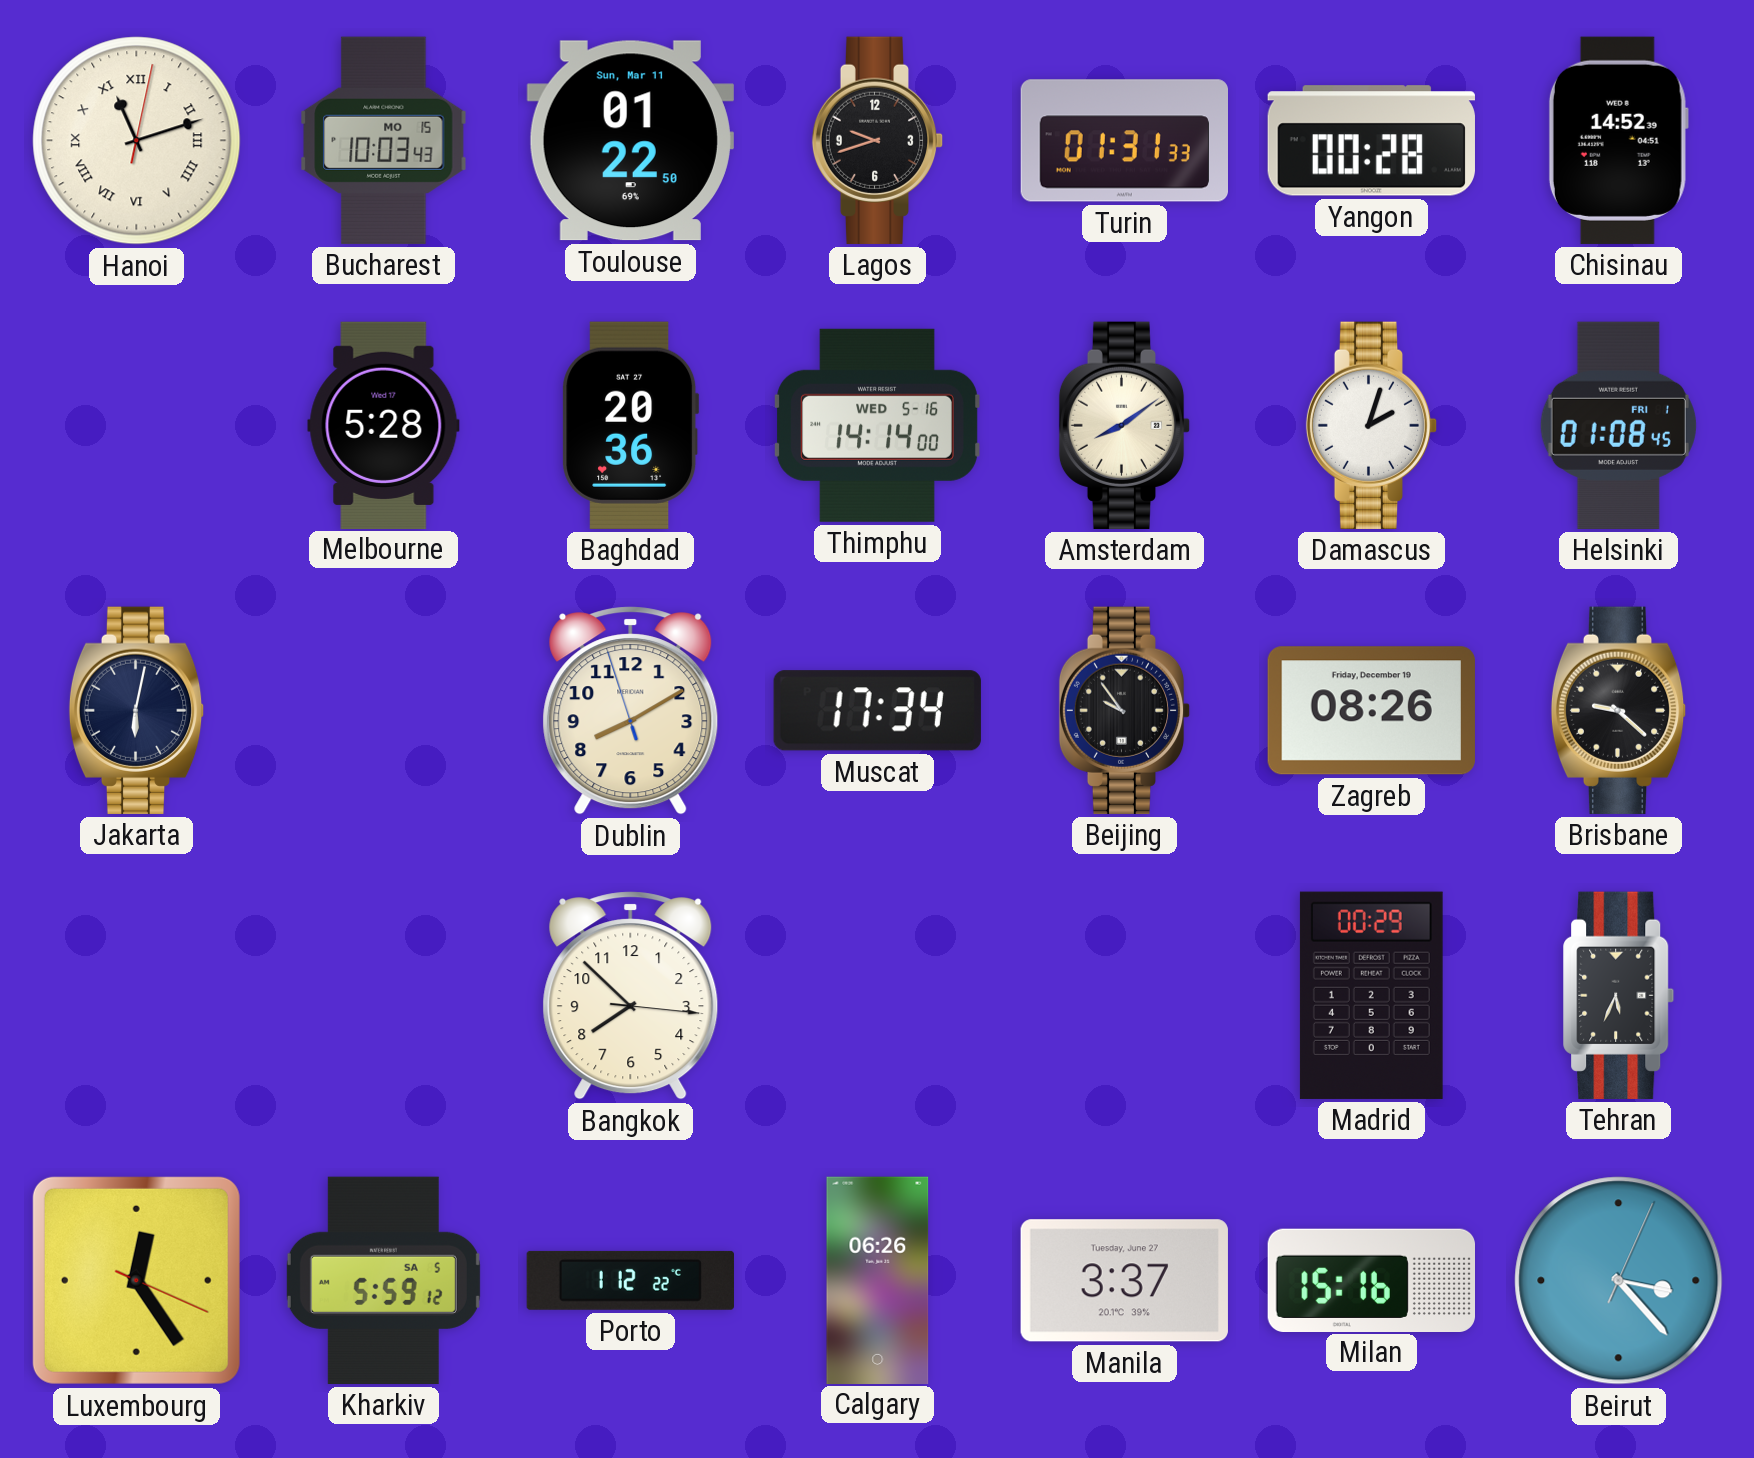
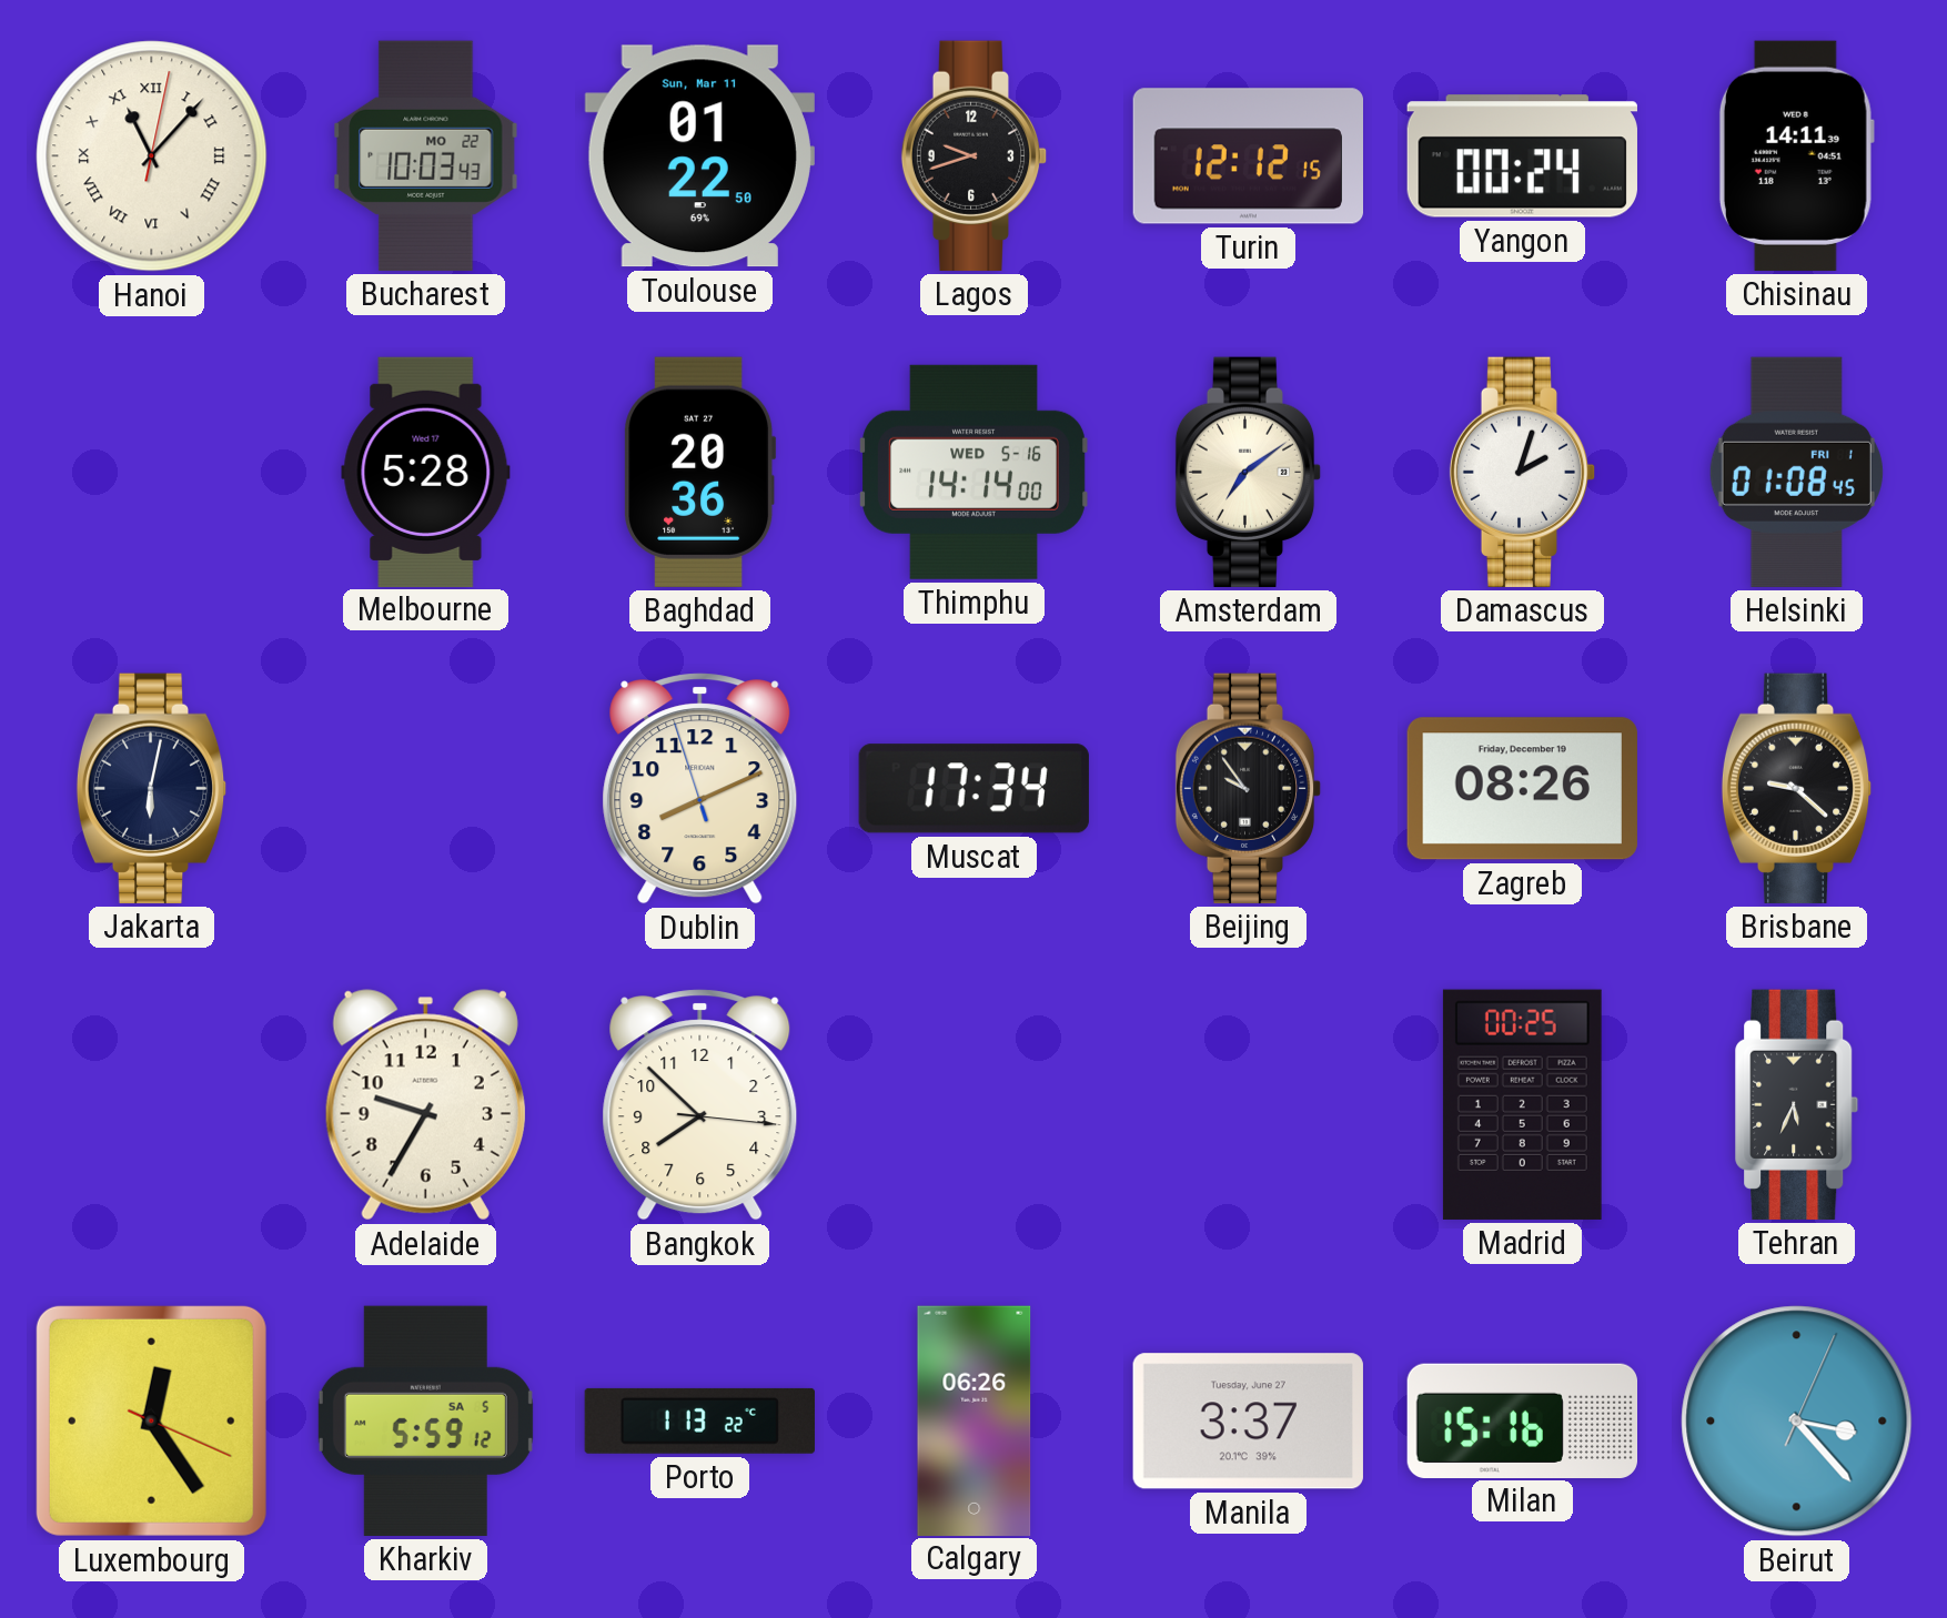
Hanoi: 11:12 -> 11:07 (152, 156)
Bucharest date: MO 15 -> MO 22 (426, 155)
Turin: 01:31 -> 12:12 (1248, 156)
Yangon: 00:28 -> 00:24 (1522, 156)
Chisinau: 14:52 -> 14:11 (1796, 155)
Amsterdam: 8:09 -> 7:09 (1249, 472)
Dublin: 8:09 -> 8:10 (700, 789)
Adelaide: none -> 9:35 (425, 1105)
Madrid: 00:29 -> 00:25 (1522, 1104)
Porto: 1:12 -> 1:13 (699, 1420)
